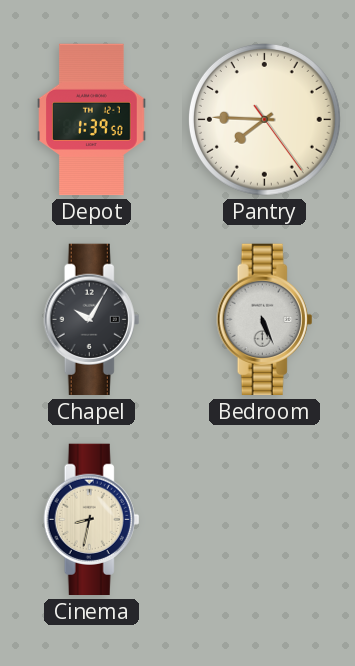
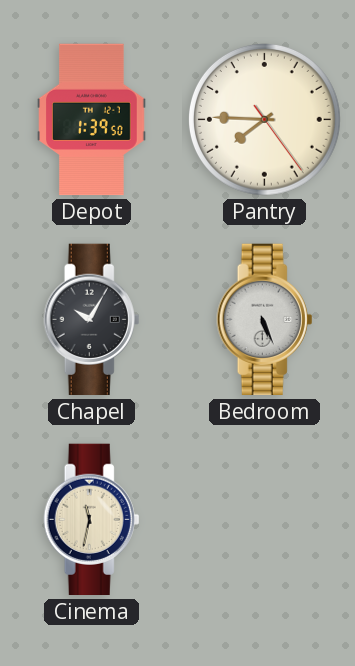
Cinema: 8:32 -> 11:32 (92, 520)
